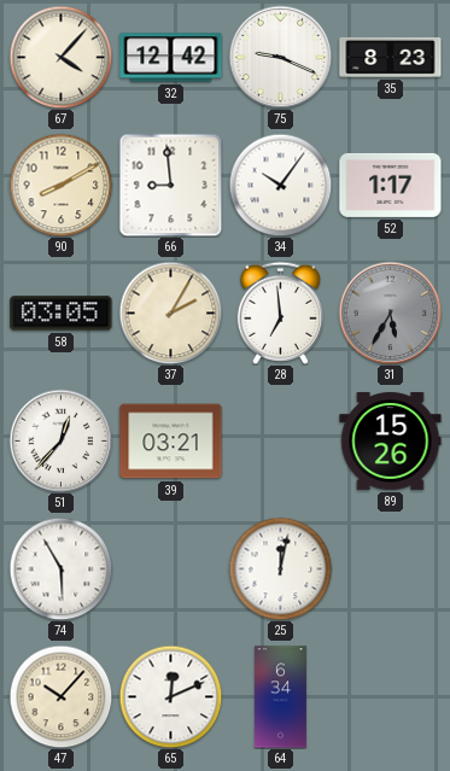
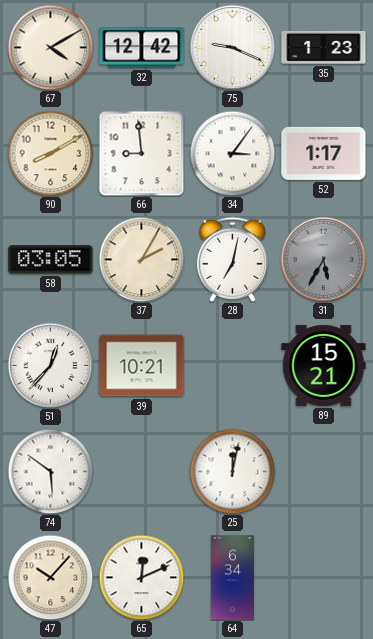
67: 4:07 -> 4:10 (50, 47)
35: 8:23 -> 1:23 (324, 47)
34: 10:06 -> 3:06 (232, 153)
28: 6:59 -> 7:02 (232, 259)
39: 03:21 -> 10:21 (142, 366)
89: 15:26 -> 15:21 (324, 365)
74: 5:55 -> 5:51 (50, 471)
